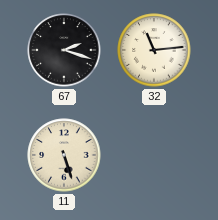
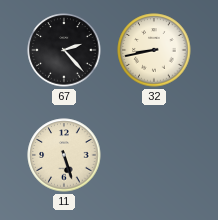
67: 2:18 -> 2:23 (64, 50)
32: 11:14 -> 8:43 (154, 50)
